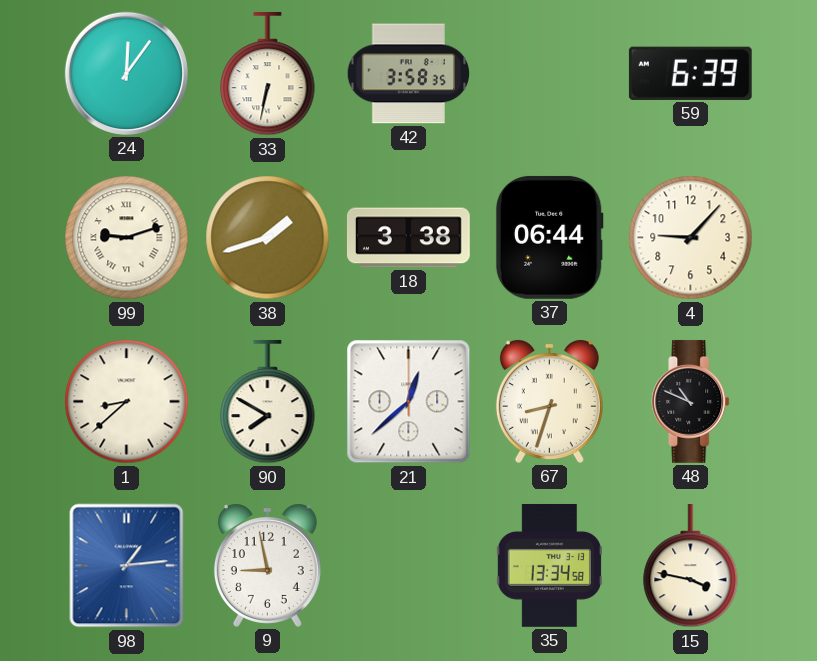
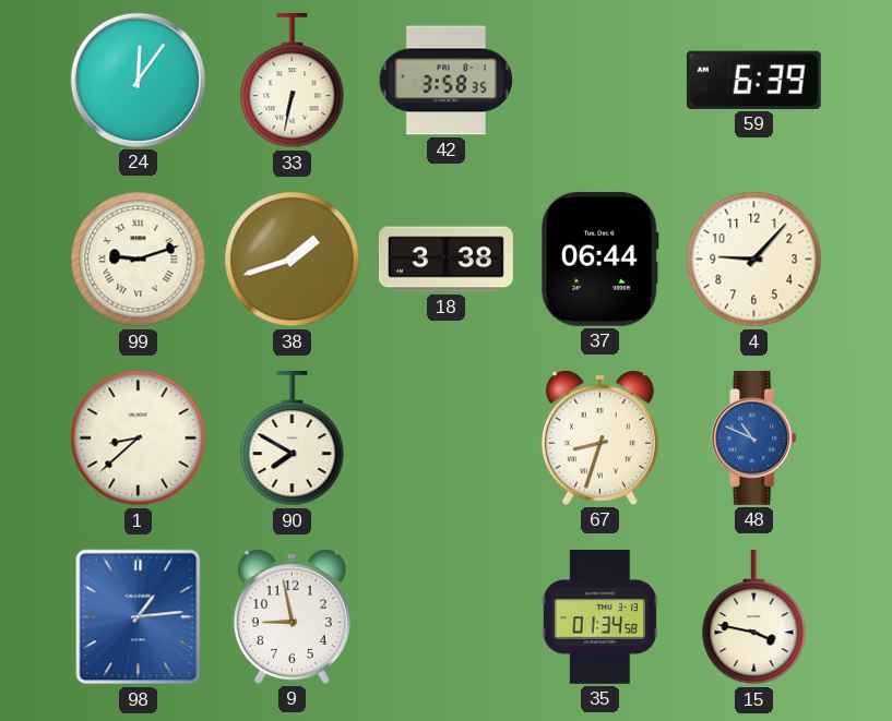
21: 12:38 -> none (409, 402)
48 dial: black -> blue (754, 437)
35: 13:34 -> 01:34 (599, 616)
